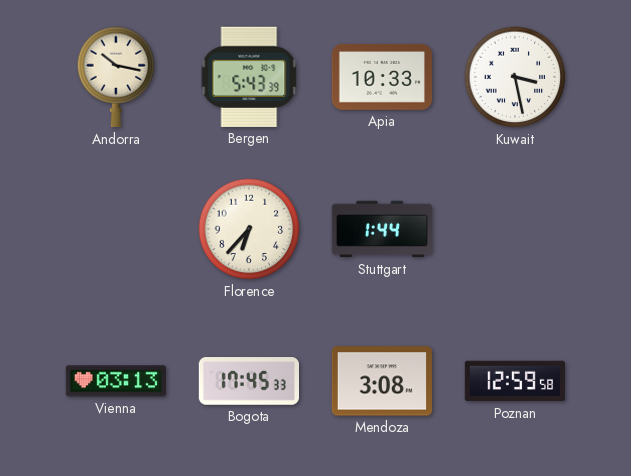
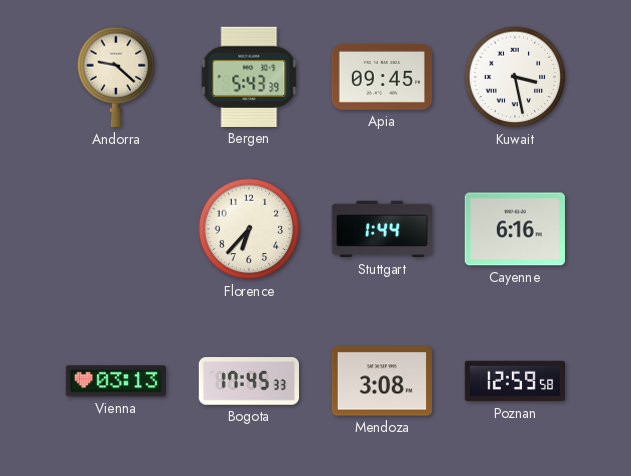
Andorra: 10:17 -> 9:22 (116, 77)
Apia: 10:33 -> 09:45 (381, 77)
Cayenne: none -> 6:16 (514, 229)
